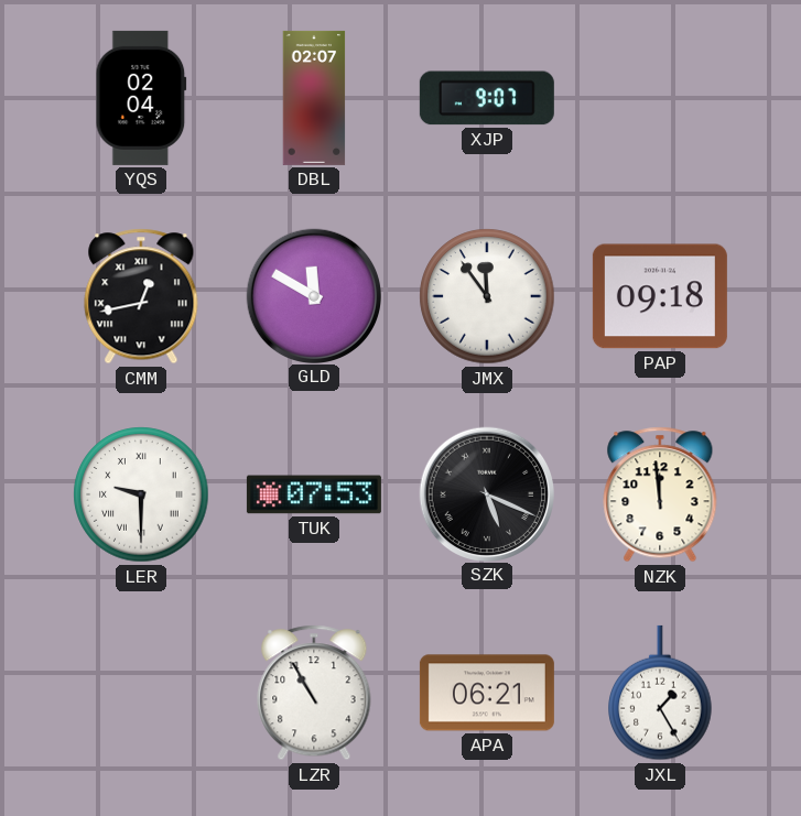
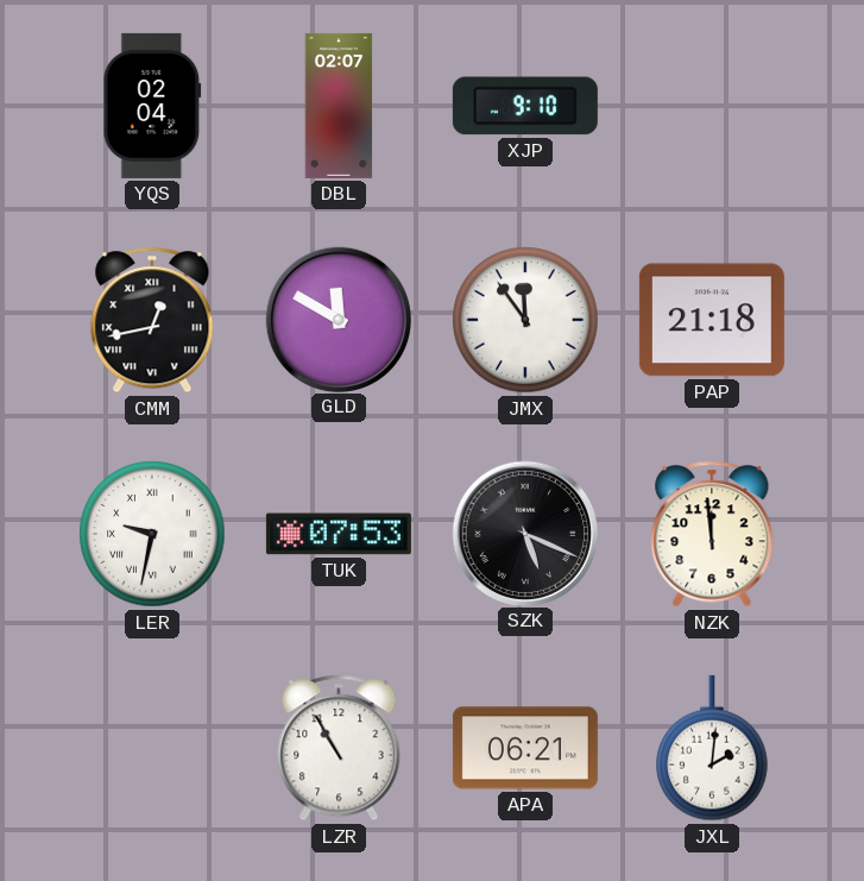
XJP: 9:07 -> 9:10 (525, 106)
PAP: 09:18 -> 21:18 (712, 320)
LER: 9:30 -> 9:32 (152, 534)
JXL: 1:25 -> 2:01 (712, 748)
